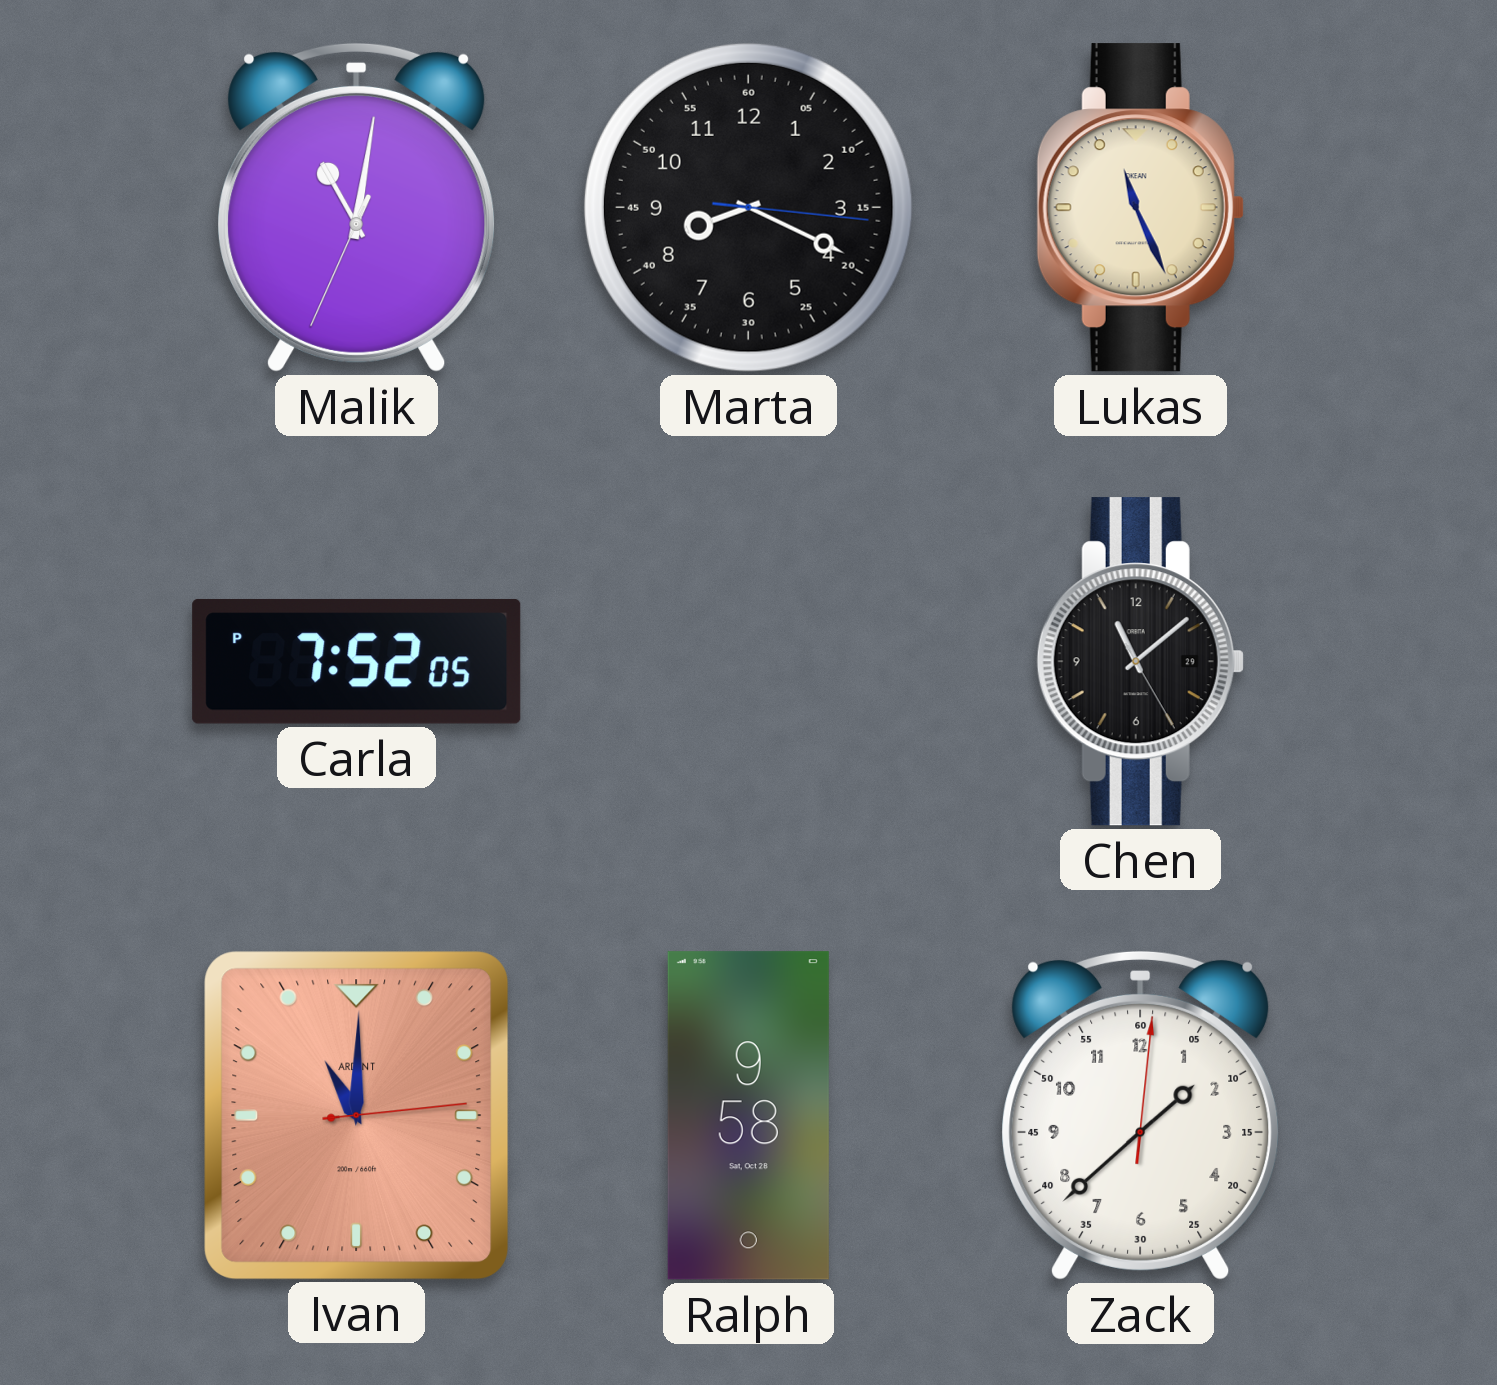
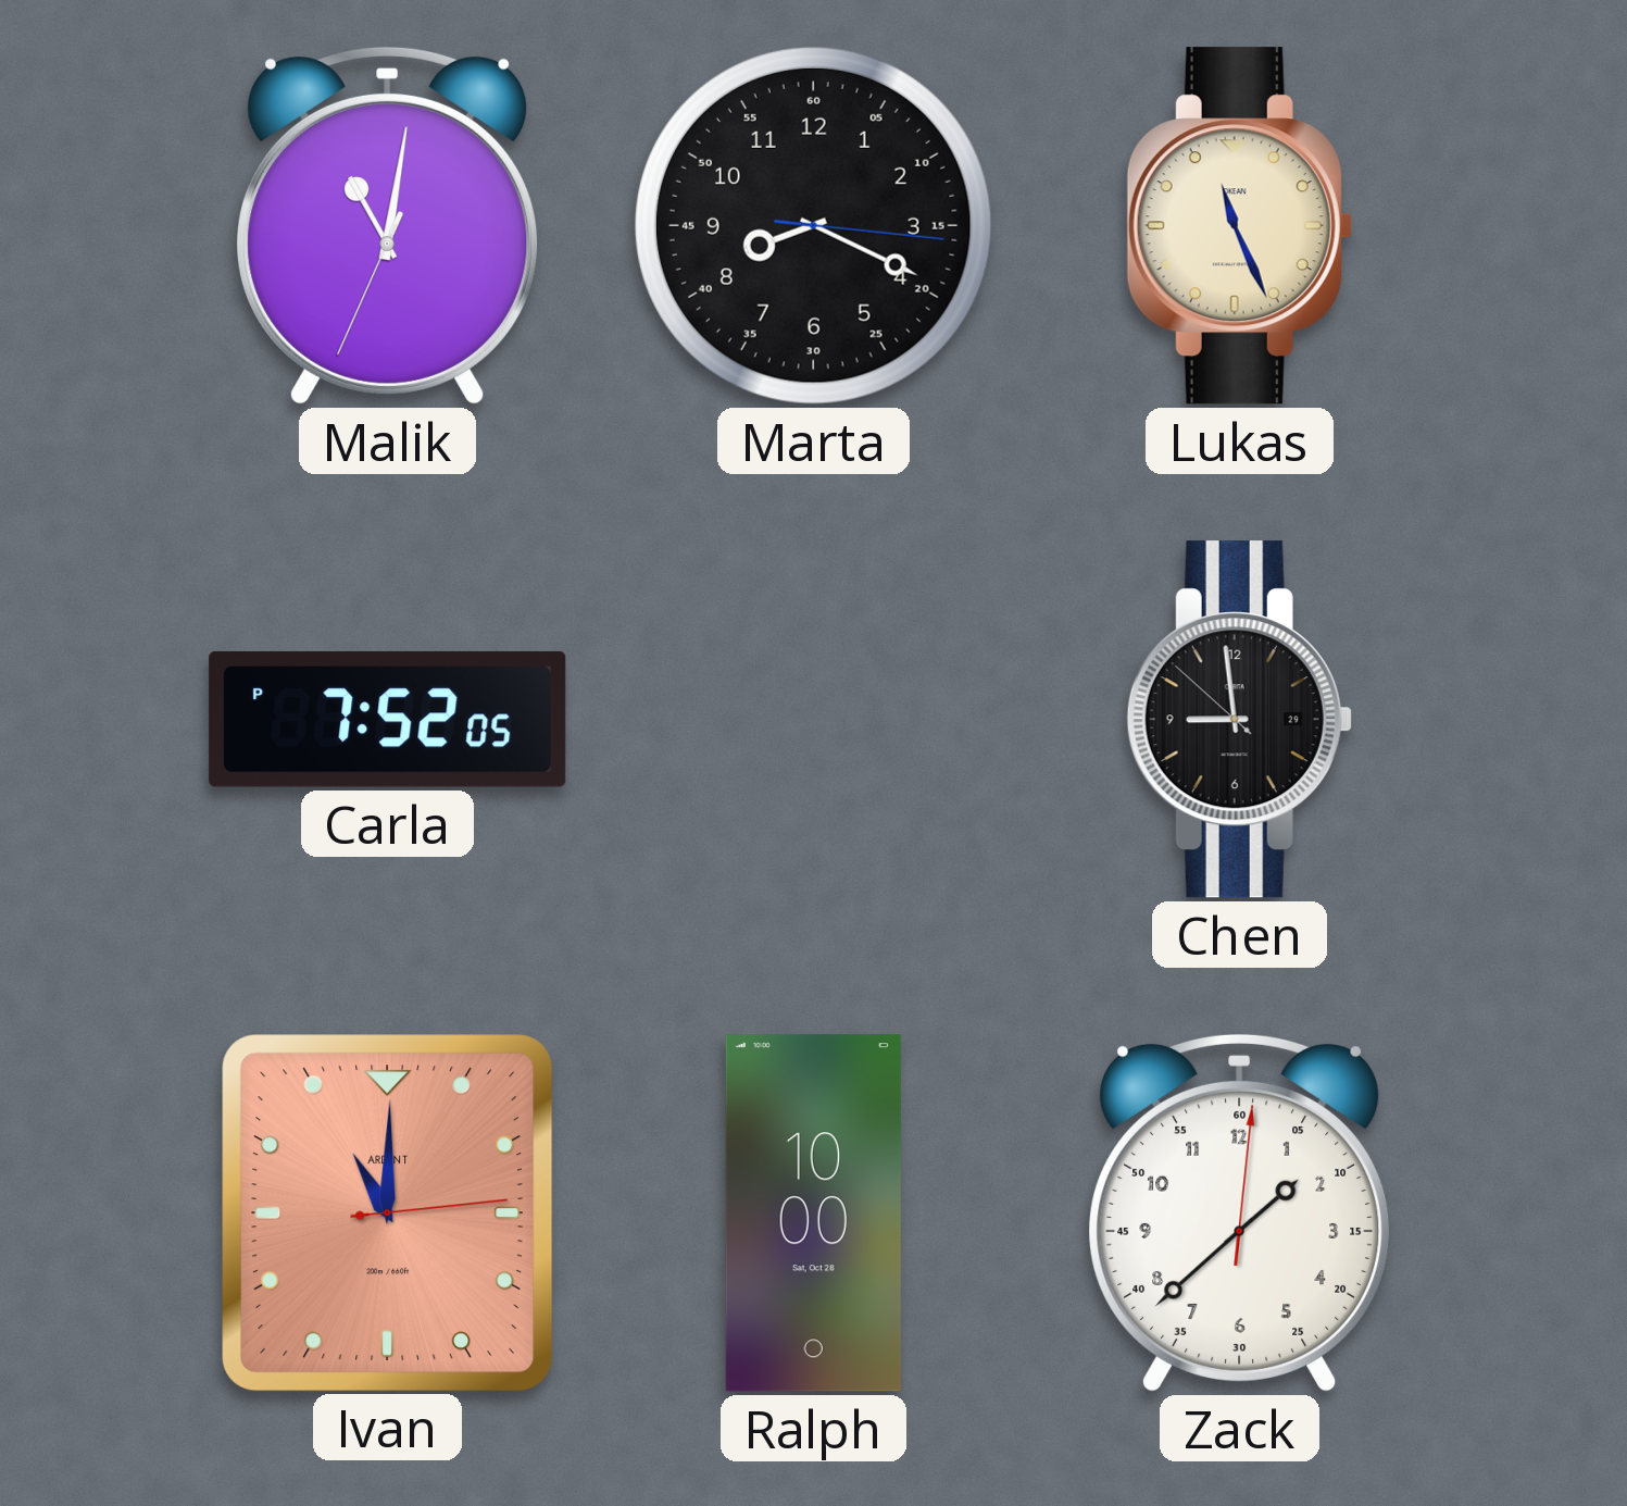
Chen: 11:08 -> 8:58 (1239, 720)
Ralph: 9:58 -> 10:00 (813, 1213)
